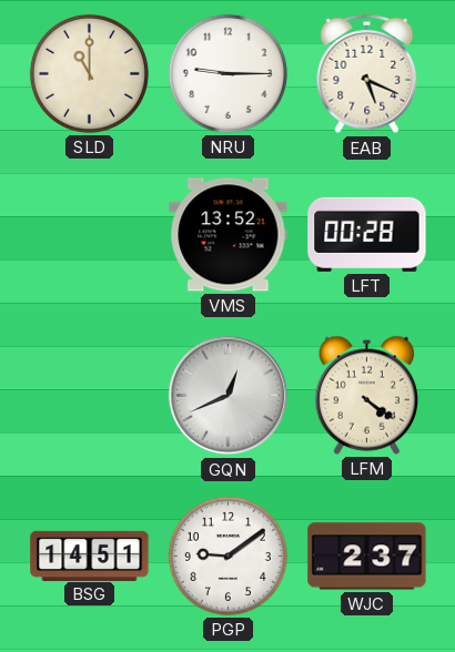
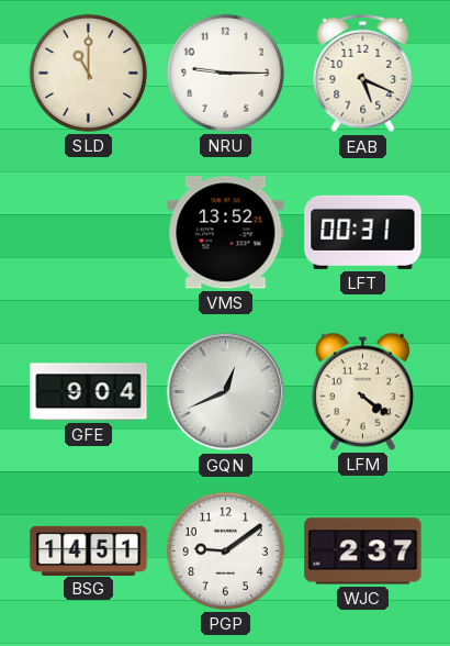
LFT: 00:28 -> 00:31 (363, 232)
GFE: none -> 9:04 (89, 392)
